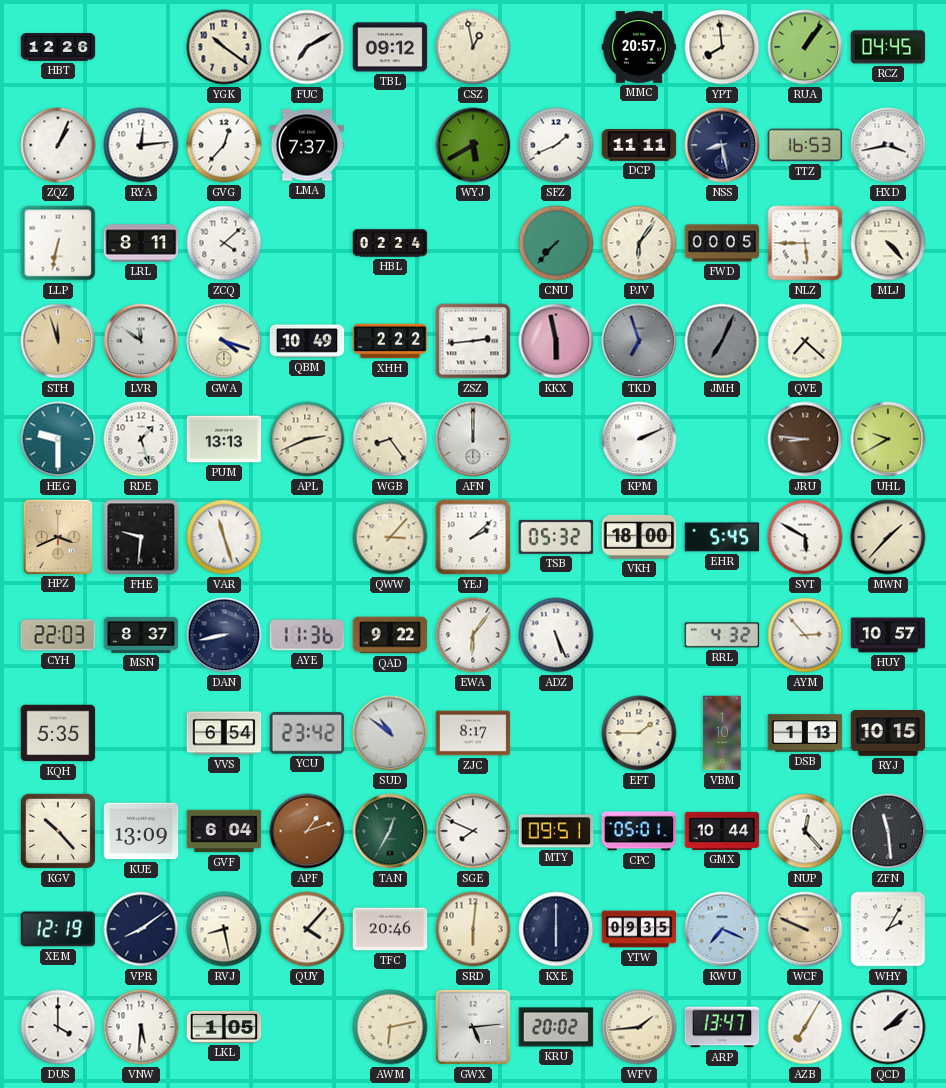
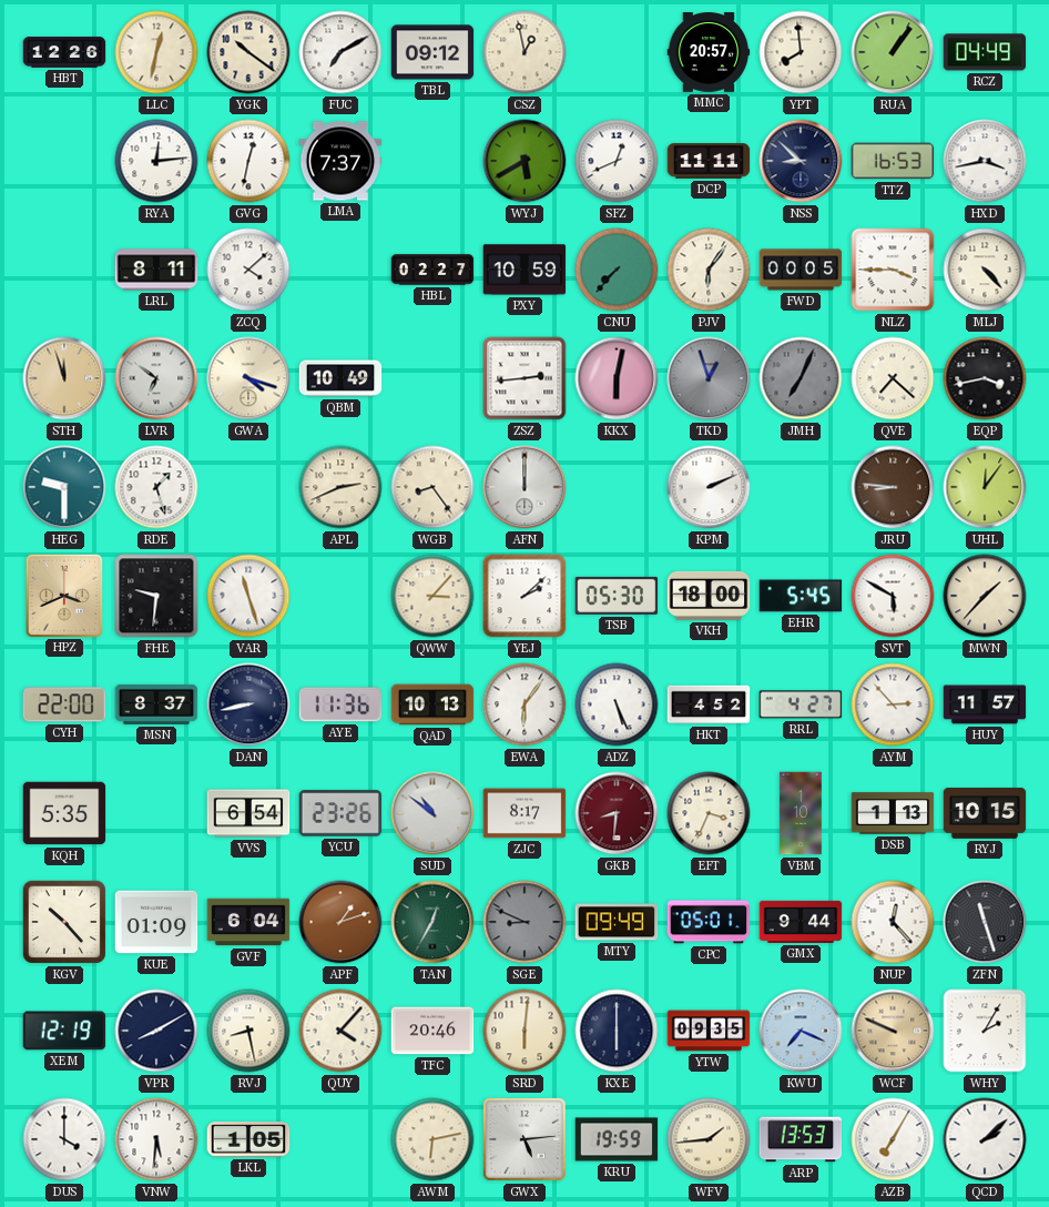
LLC: none -> 12:32 (156, 52)
RCZ: 04:45 -> 04:49 (985, 52)
ZQZ: 1:04 -> none (58, 145)
GVG: 12:37 -> 12:32 (248, 161)
SFZ: 1:41 -> 12:41 (617, 161)
NSS: 8:28 -> 8:52 (801, 161)
LLP: 6:32 -> none (58, 243)
HBL: 02:24 -> 02:27 (432, 270)
PXY: none -> 10:59 (524, 270)
NLZ: 5:45 -> 3:45 (893, 270)
LVR: 11:51 -> 6:51 (156, 378)
XHH: 2:22 -> none (390, 341)
KKX: 5:58 -> 6:02 (617, 378)
TKD: 6:57 -> 12:57 (709, 378)
EQP: none -> 3:43 (985, 378)
PUM: 13:13 -> none (224, 439)
UHL: 9:40 -> 12:06 (985, 487)
TSB: 05:32 -> 05:30 (617, 596)
CYH: 22:03 -> 22:00 (64, 704)
QAD: 9:22 -> 10:13 (432, 704)
HKT: none -> 4:52 (709, 704)
RRL: 4:32 -> 4:27 (801, 704)
HUY: 10:57 -> 11:57 (985, 704)
YCU: 23:42 -> 23:26 (340, 813)
GKB: none -> 8:31 (617, 813)
EFT: 1:45 -> 3:34 (709, 813)
KUE: 13:09 -> 01:09 (156, 922)
SGE: 7:49 -> 8:49 (524, 922)
SGE dial: white -> grey (524, 922)
MTY: 09:51 -> 09:49 (617, 922)
GMX: 10:44 -> 9:44 (801, 922)
ZFN: 11:29 -> 11:27 (985, 922)
VPR: 8:09 -> 8:10 (156, 1031)
KRU: 20:02 -> 19:59 (617, 1139)
ARP: 13:47 -> 13:53 (801, 1139)
